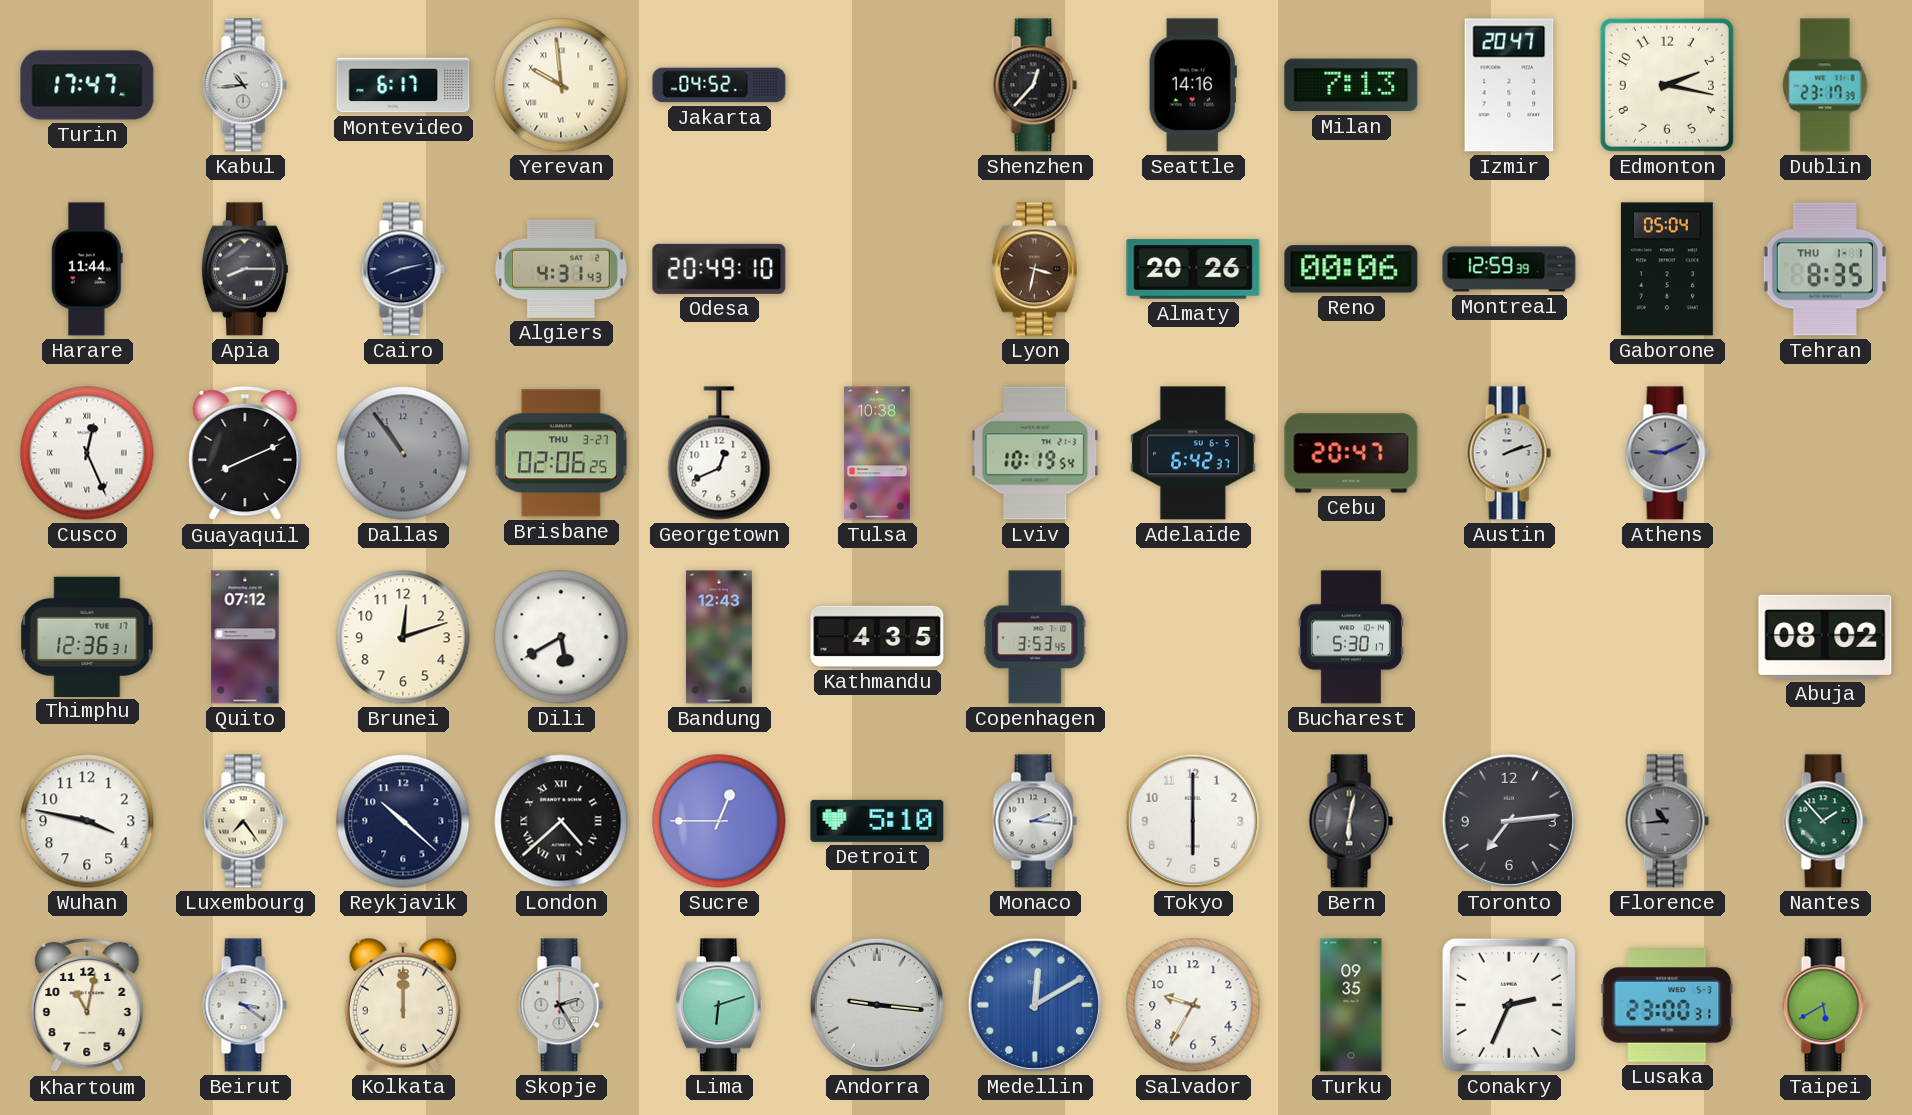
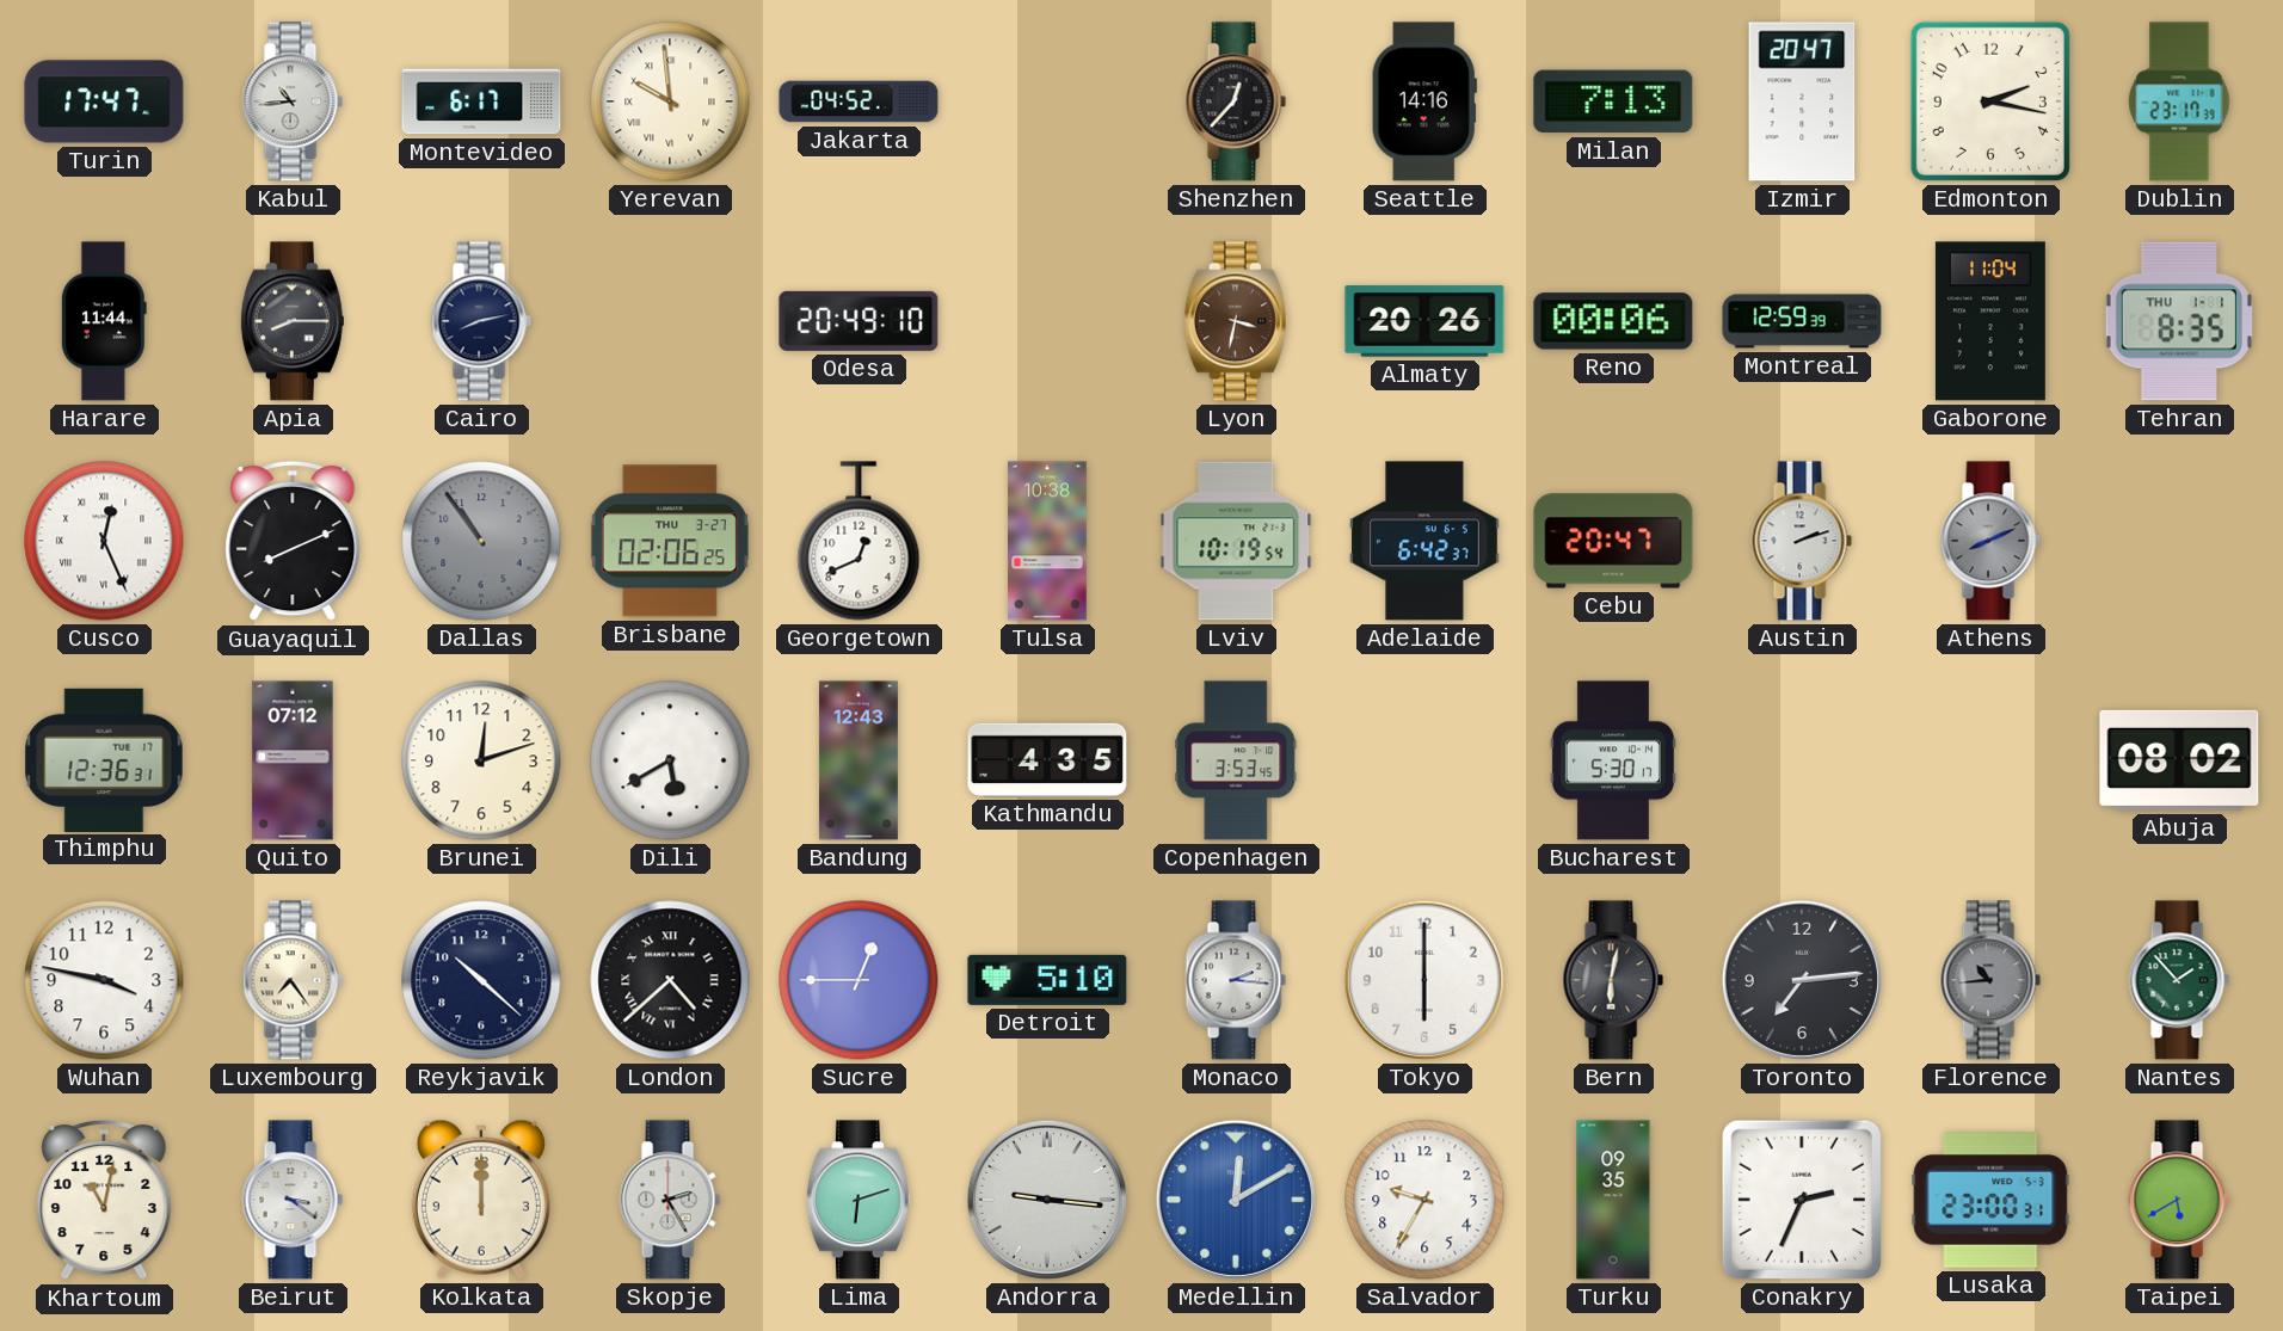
Algiers: 4:31 -> none (561, 269)
Gaborone: 05:04 -> 11:04 (1990, 321)
Athens: 9:11 -> 8:11 (1990, 541)
